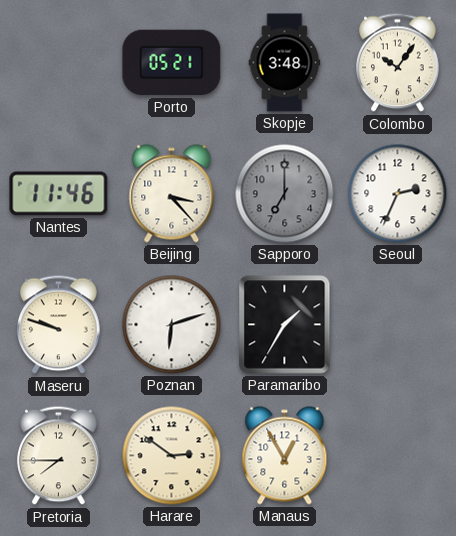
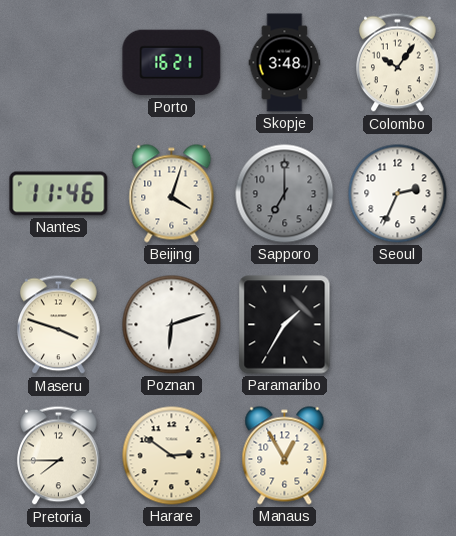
Porto: 05:21 -> 16:21 (172, 63)
Beijing: 3:23 -> 4:03 (172, 194)
Maseru: 9:48 -> 3:48 (59, 325)
